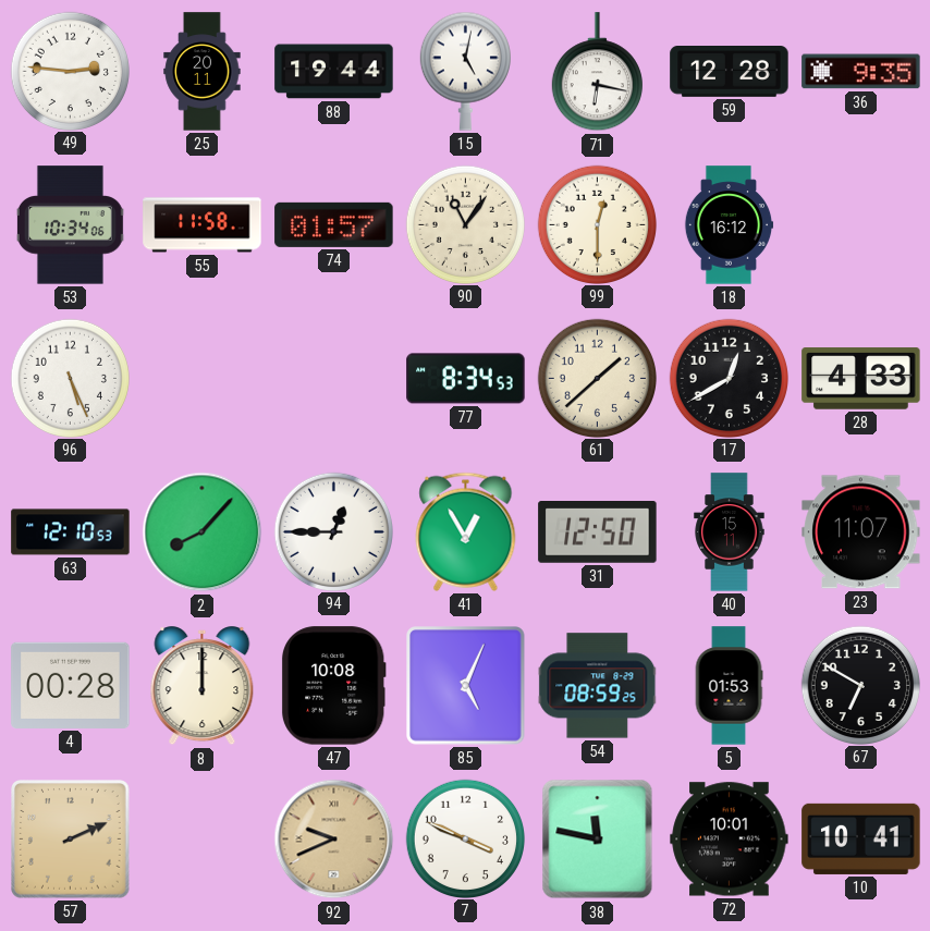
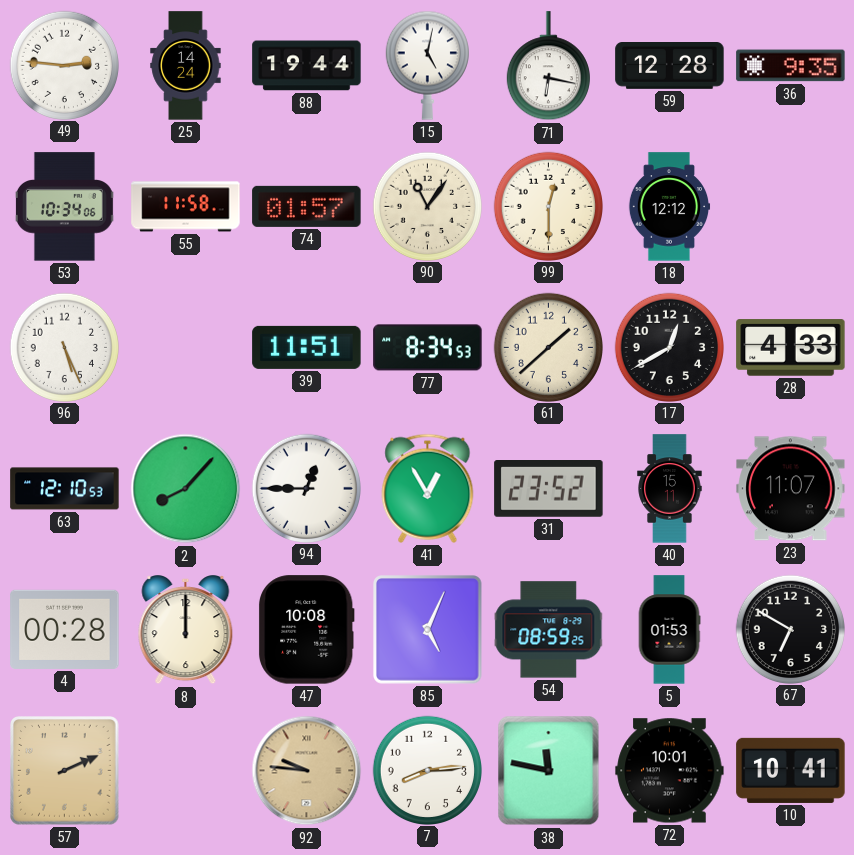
25: 20:11 -> 14:24 (186, 66)
18: 16:12 -> 12:12 (669, 207)
39: none -> 11:51 (307, 347)
31: 12:50 -> 23:52 (549, 489)
92: 9:41 -> 9:46 (307, 771)
7: 3:49 -> 8:14 (427, 770)
